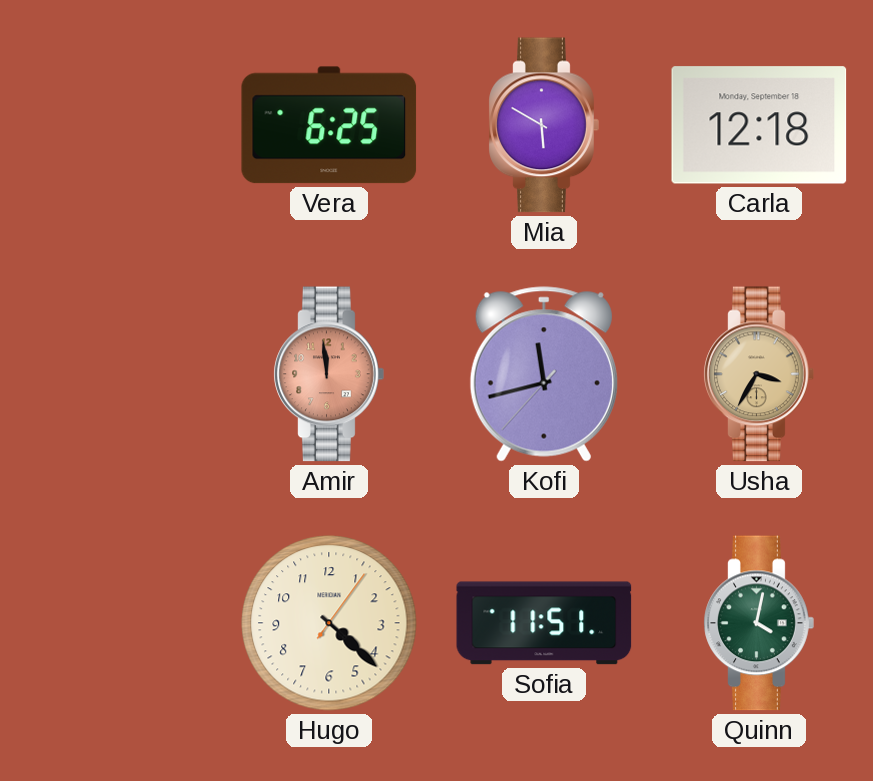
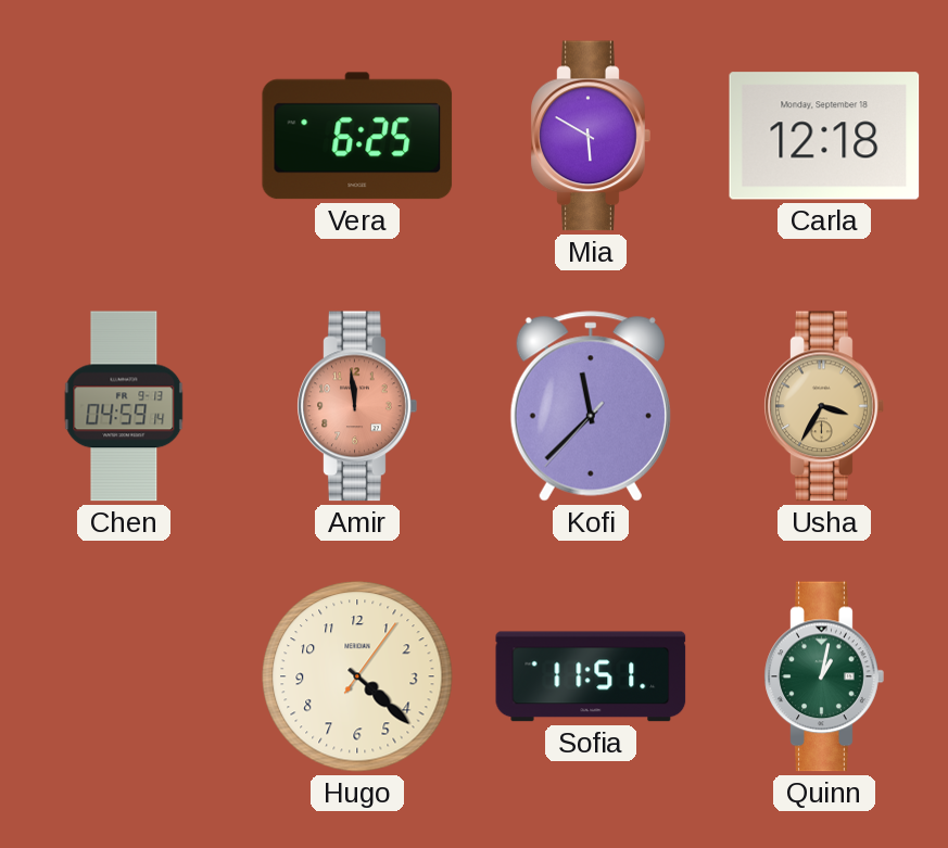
Chen: none -> 04:59 (124, 406)
Kofi: 11:42 -> 11:37 (591, 406)
Quinn: 4:02 -> 1:02 (824, 676)
